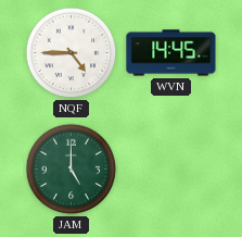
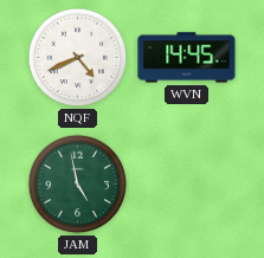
NQF: 4:45 -> 4:41 (78, 58)
JAM: 5:00 -> 4:58 (78, 185)
